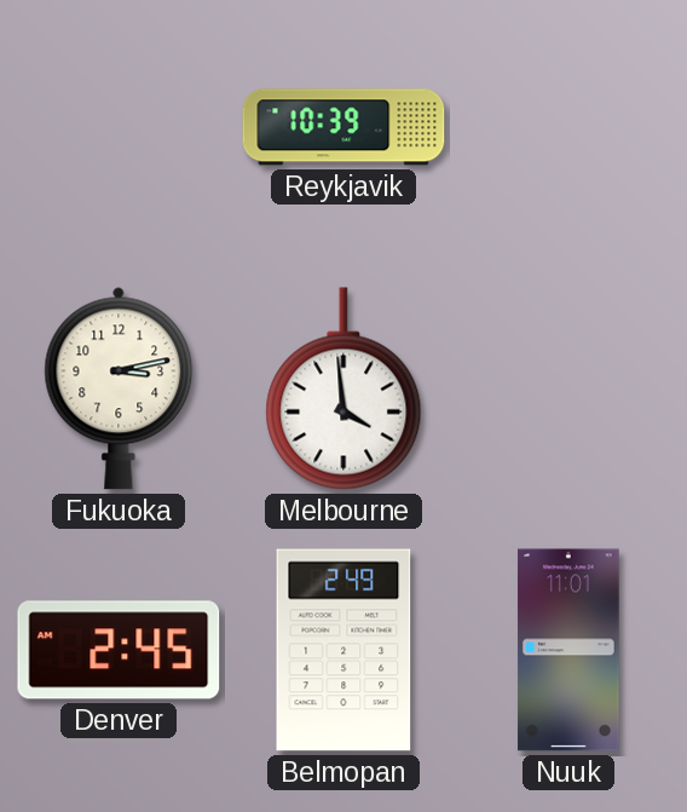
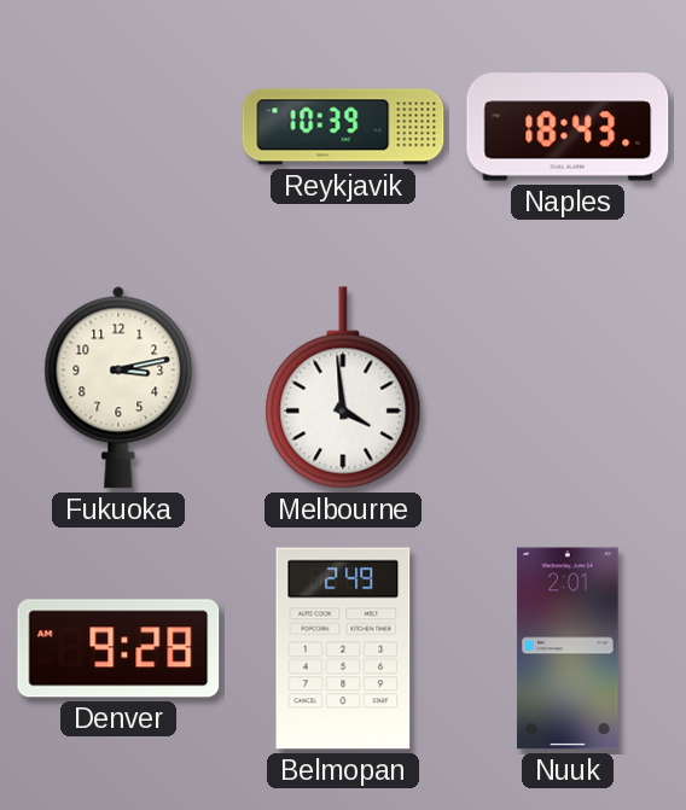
Naples: none -> 18:43 (568, 127)
Denver: 2:45 -> 9:28 (118, 648)
Nuuk: 11:01 -> 2:01 (568, 648)
